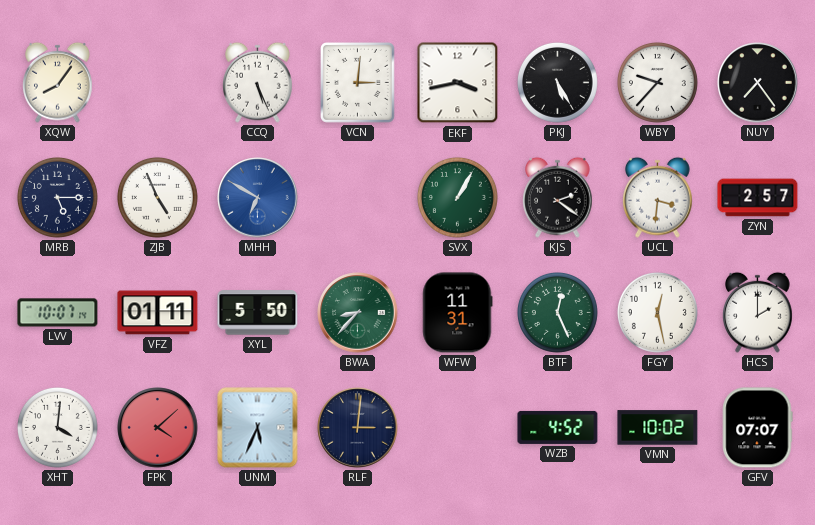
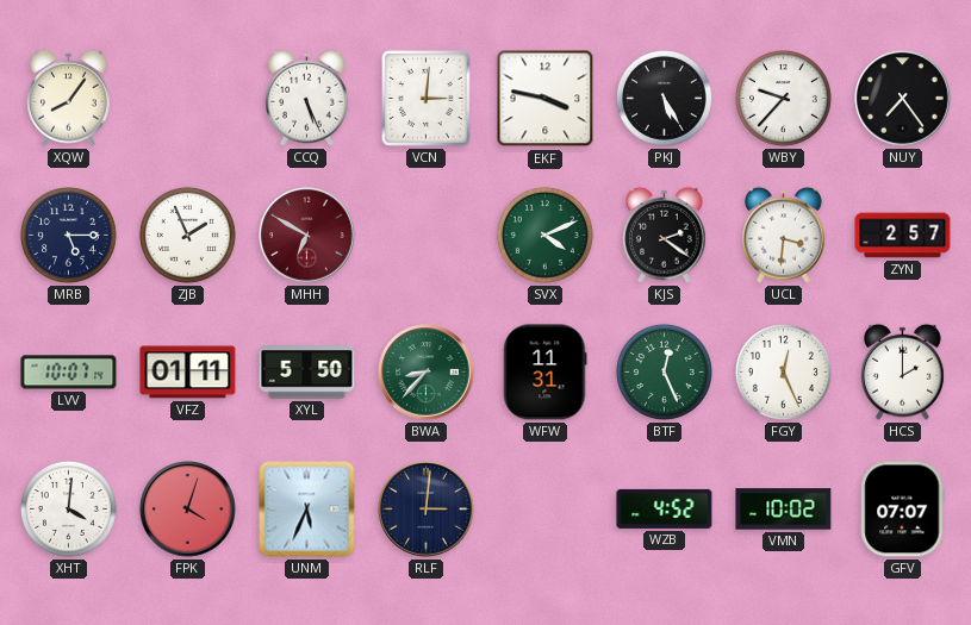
EKF: 3:43 -> 3:47 (546, 99)
ZJB: 4:56 -> 1:56 (187, 235)
MHH dial: blue -> burgundy (307, 236)
SVX: 1:05 -> 4:11 (544, 235)
FGY: 12:28 -> 12:26 (783, 371)
FPK: 4:08 -> 4:03 (188, 510)
